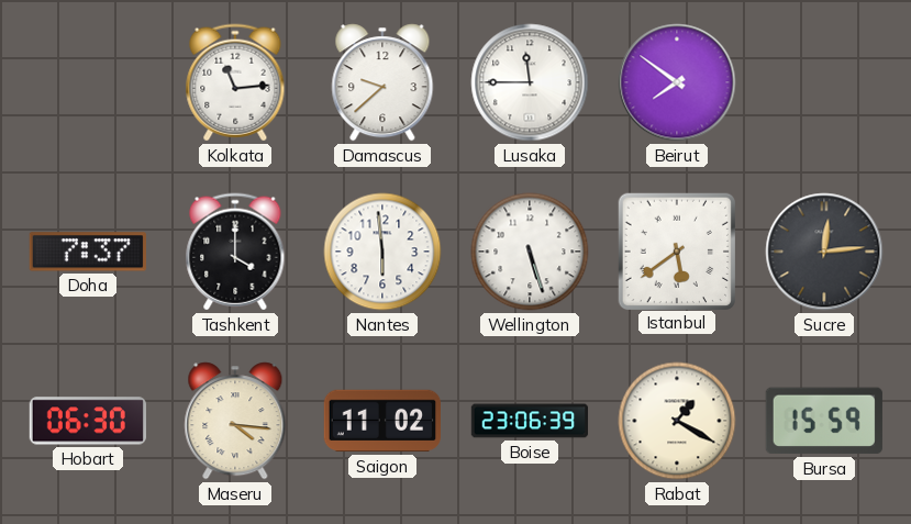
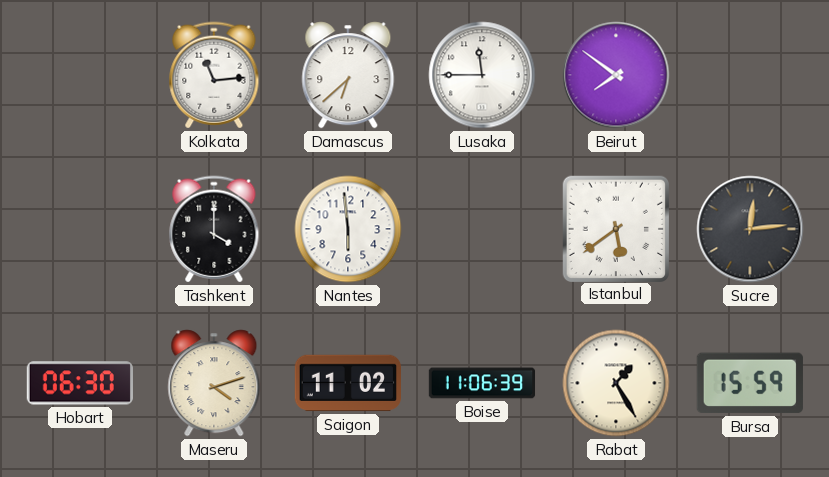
Damascus: 9:38 -> 6:38 (348, 75)
Doha: 7:37 -> none (88, 252)
Wellington: 5:27 -> none (530, 252)
Maseru: 4:16 -> 4:12 (214, 383)
Boise: 23:06 -> 11:06 (482, 383)
Rabat: 1:20 -> 1:25 (616, 383)
